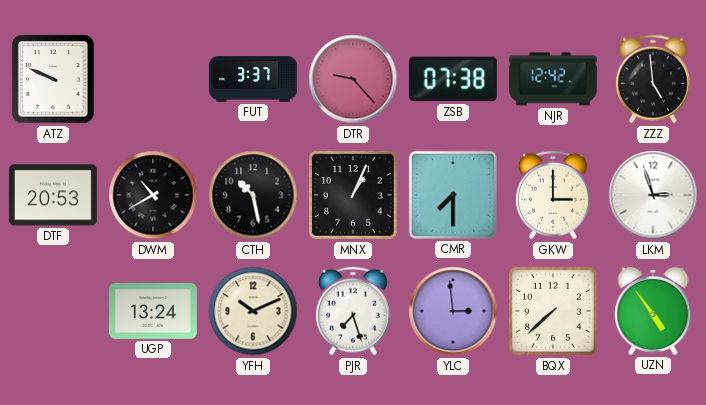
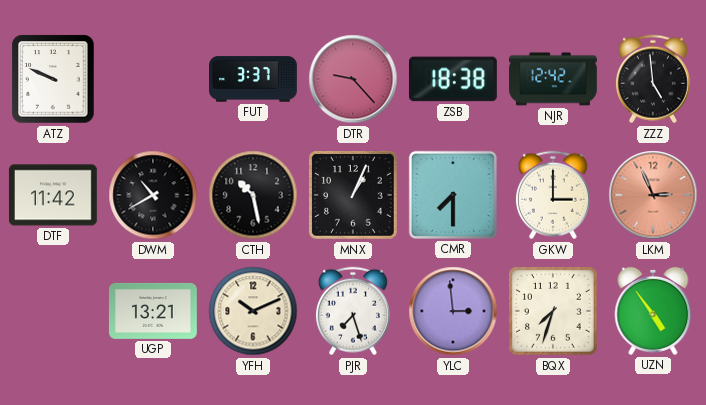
ZSB: 07:38 -> 18:38 (453, 79)
DTF: 20:53 -> 11:42 (53, 195)
LKM: 2:57 -> 2:56 (653, 195)
LKM dial: white -> salmon (653, 195)
UGP: 13:24 -> 13:21 (153, 311)
BQX: 7:38 -> 7:33 (554, 312)
